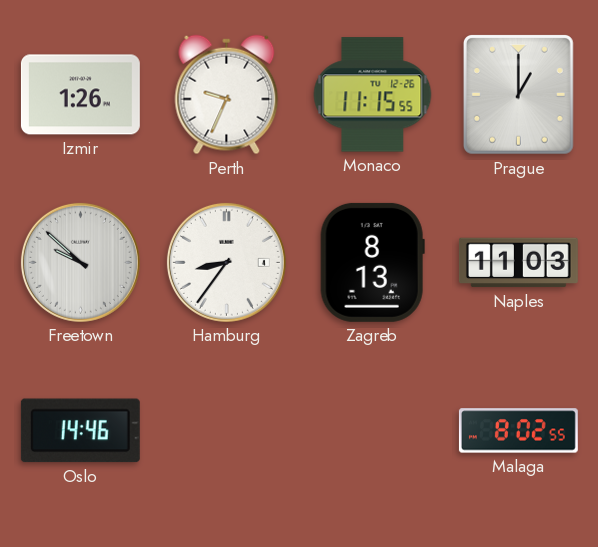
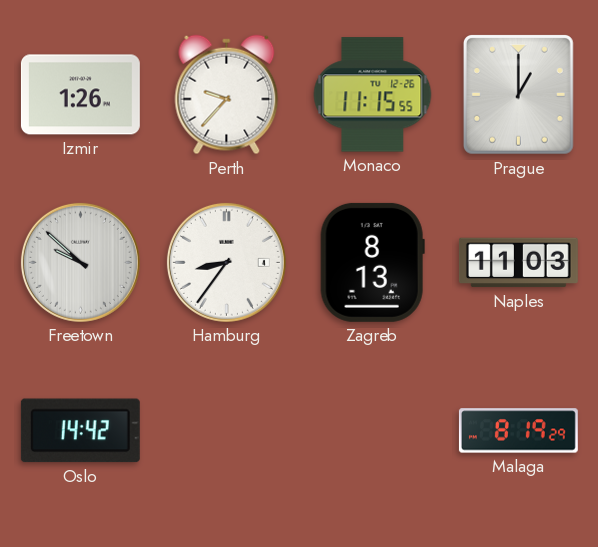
Perth: 9:34 -> 9:37 (227, 95)
Oslo: 14:46 -> 14:42 (80, 431)
Malaga: 8:02 -> 8:19 (518, 431)
